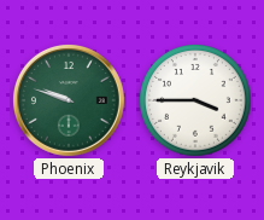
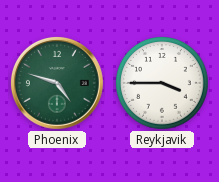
Phoenix: 9:48 -> 4:48 (57, 83)
